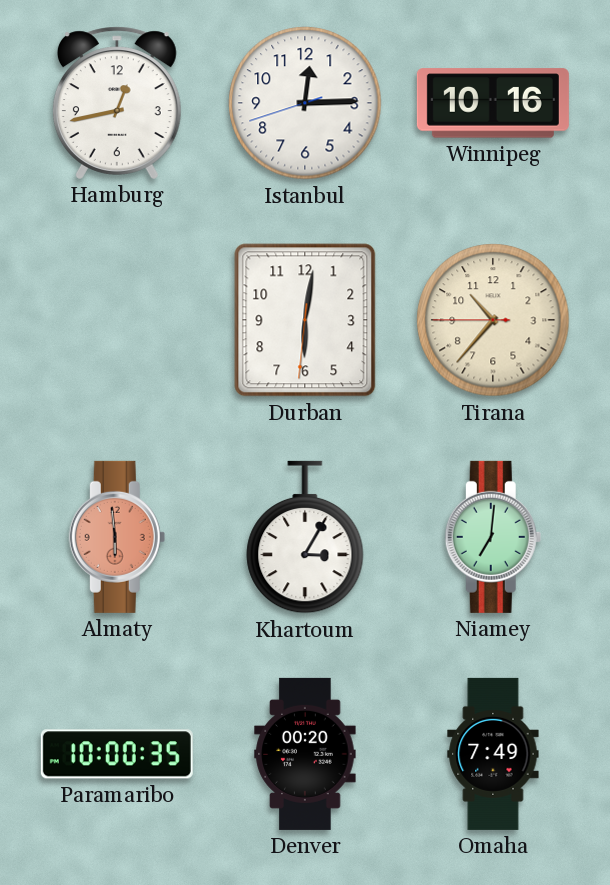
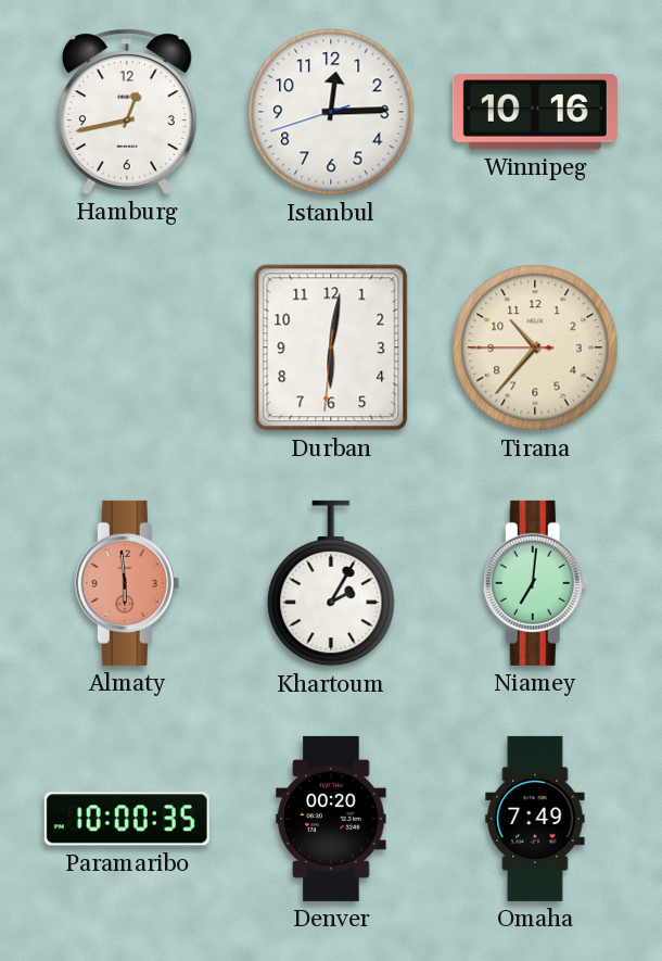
Khartoum: 3:05 -> 2:05 (331, 583)
